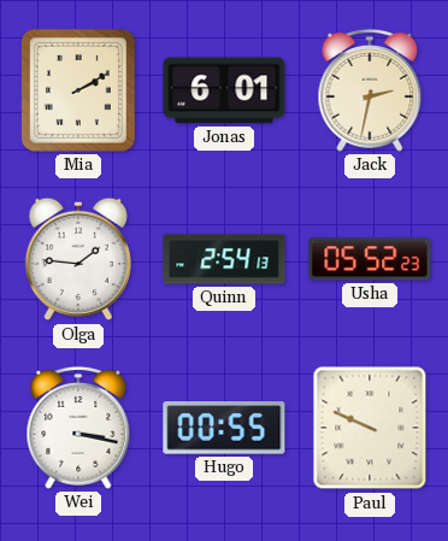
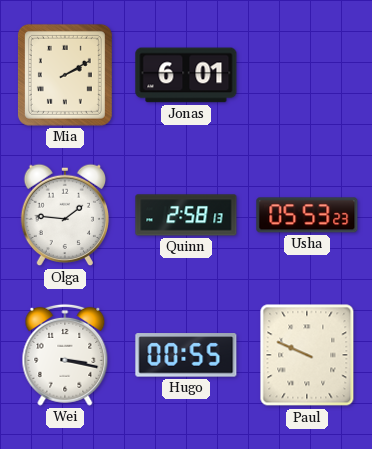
Jack: 2:32 -> none (370, 90)
Quinn: 2:54 -> 2:58 (186, 215)
Usha: 05:52 -> 05:53 (307, 215)
